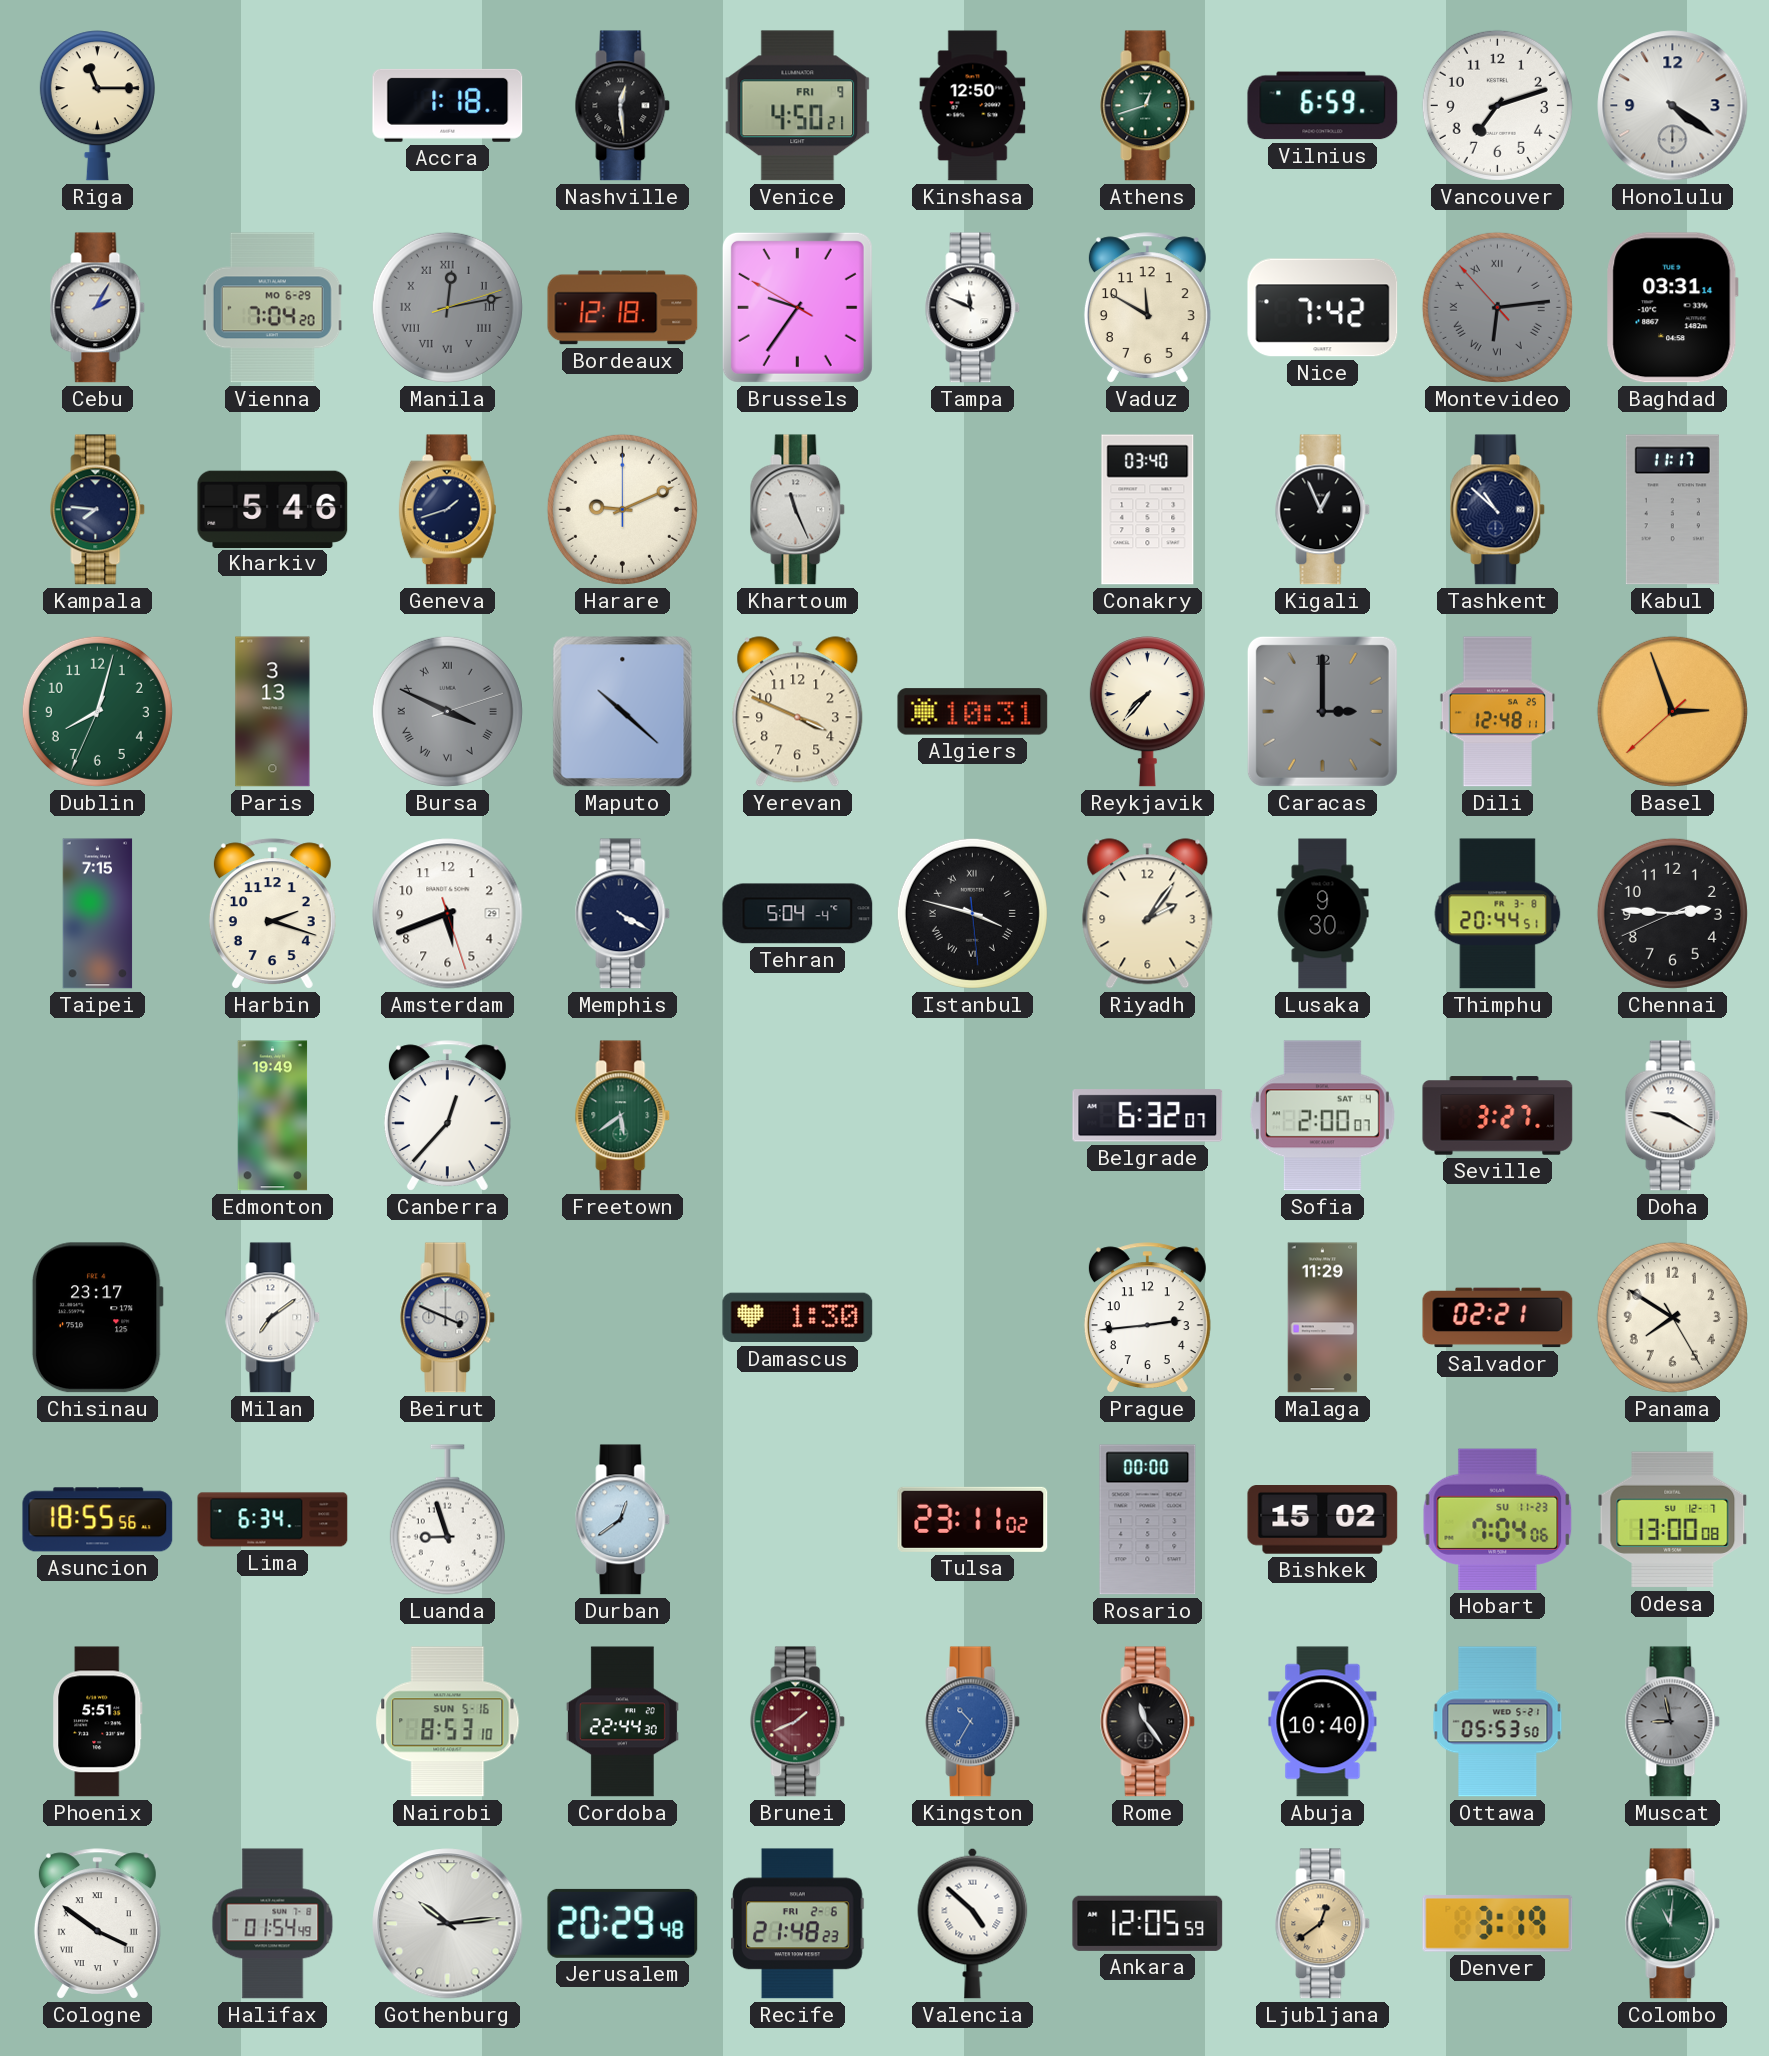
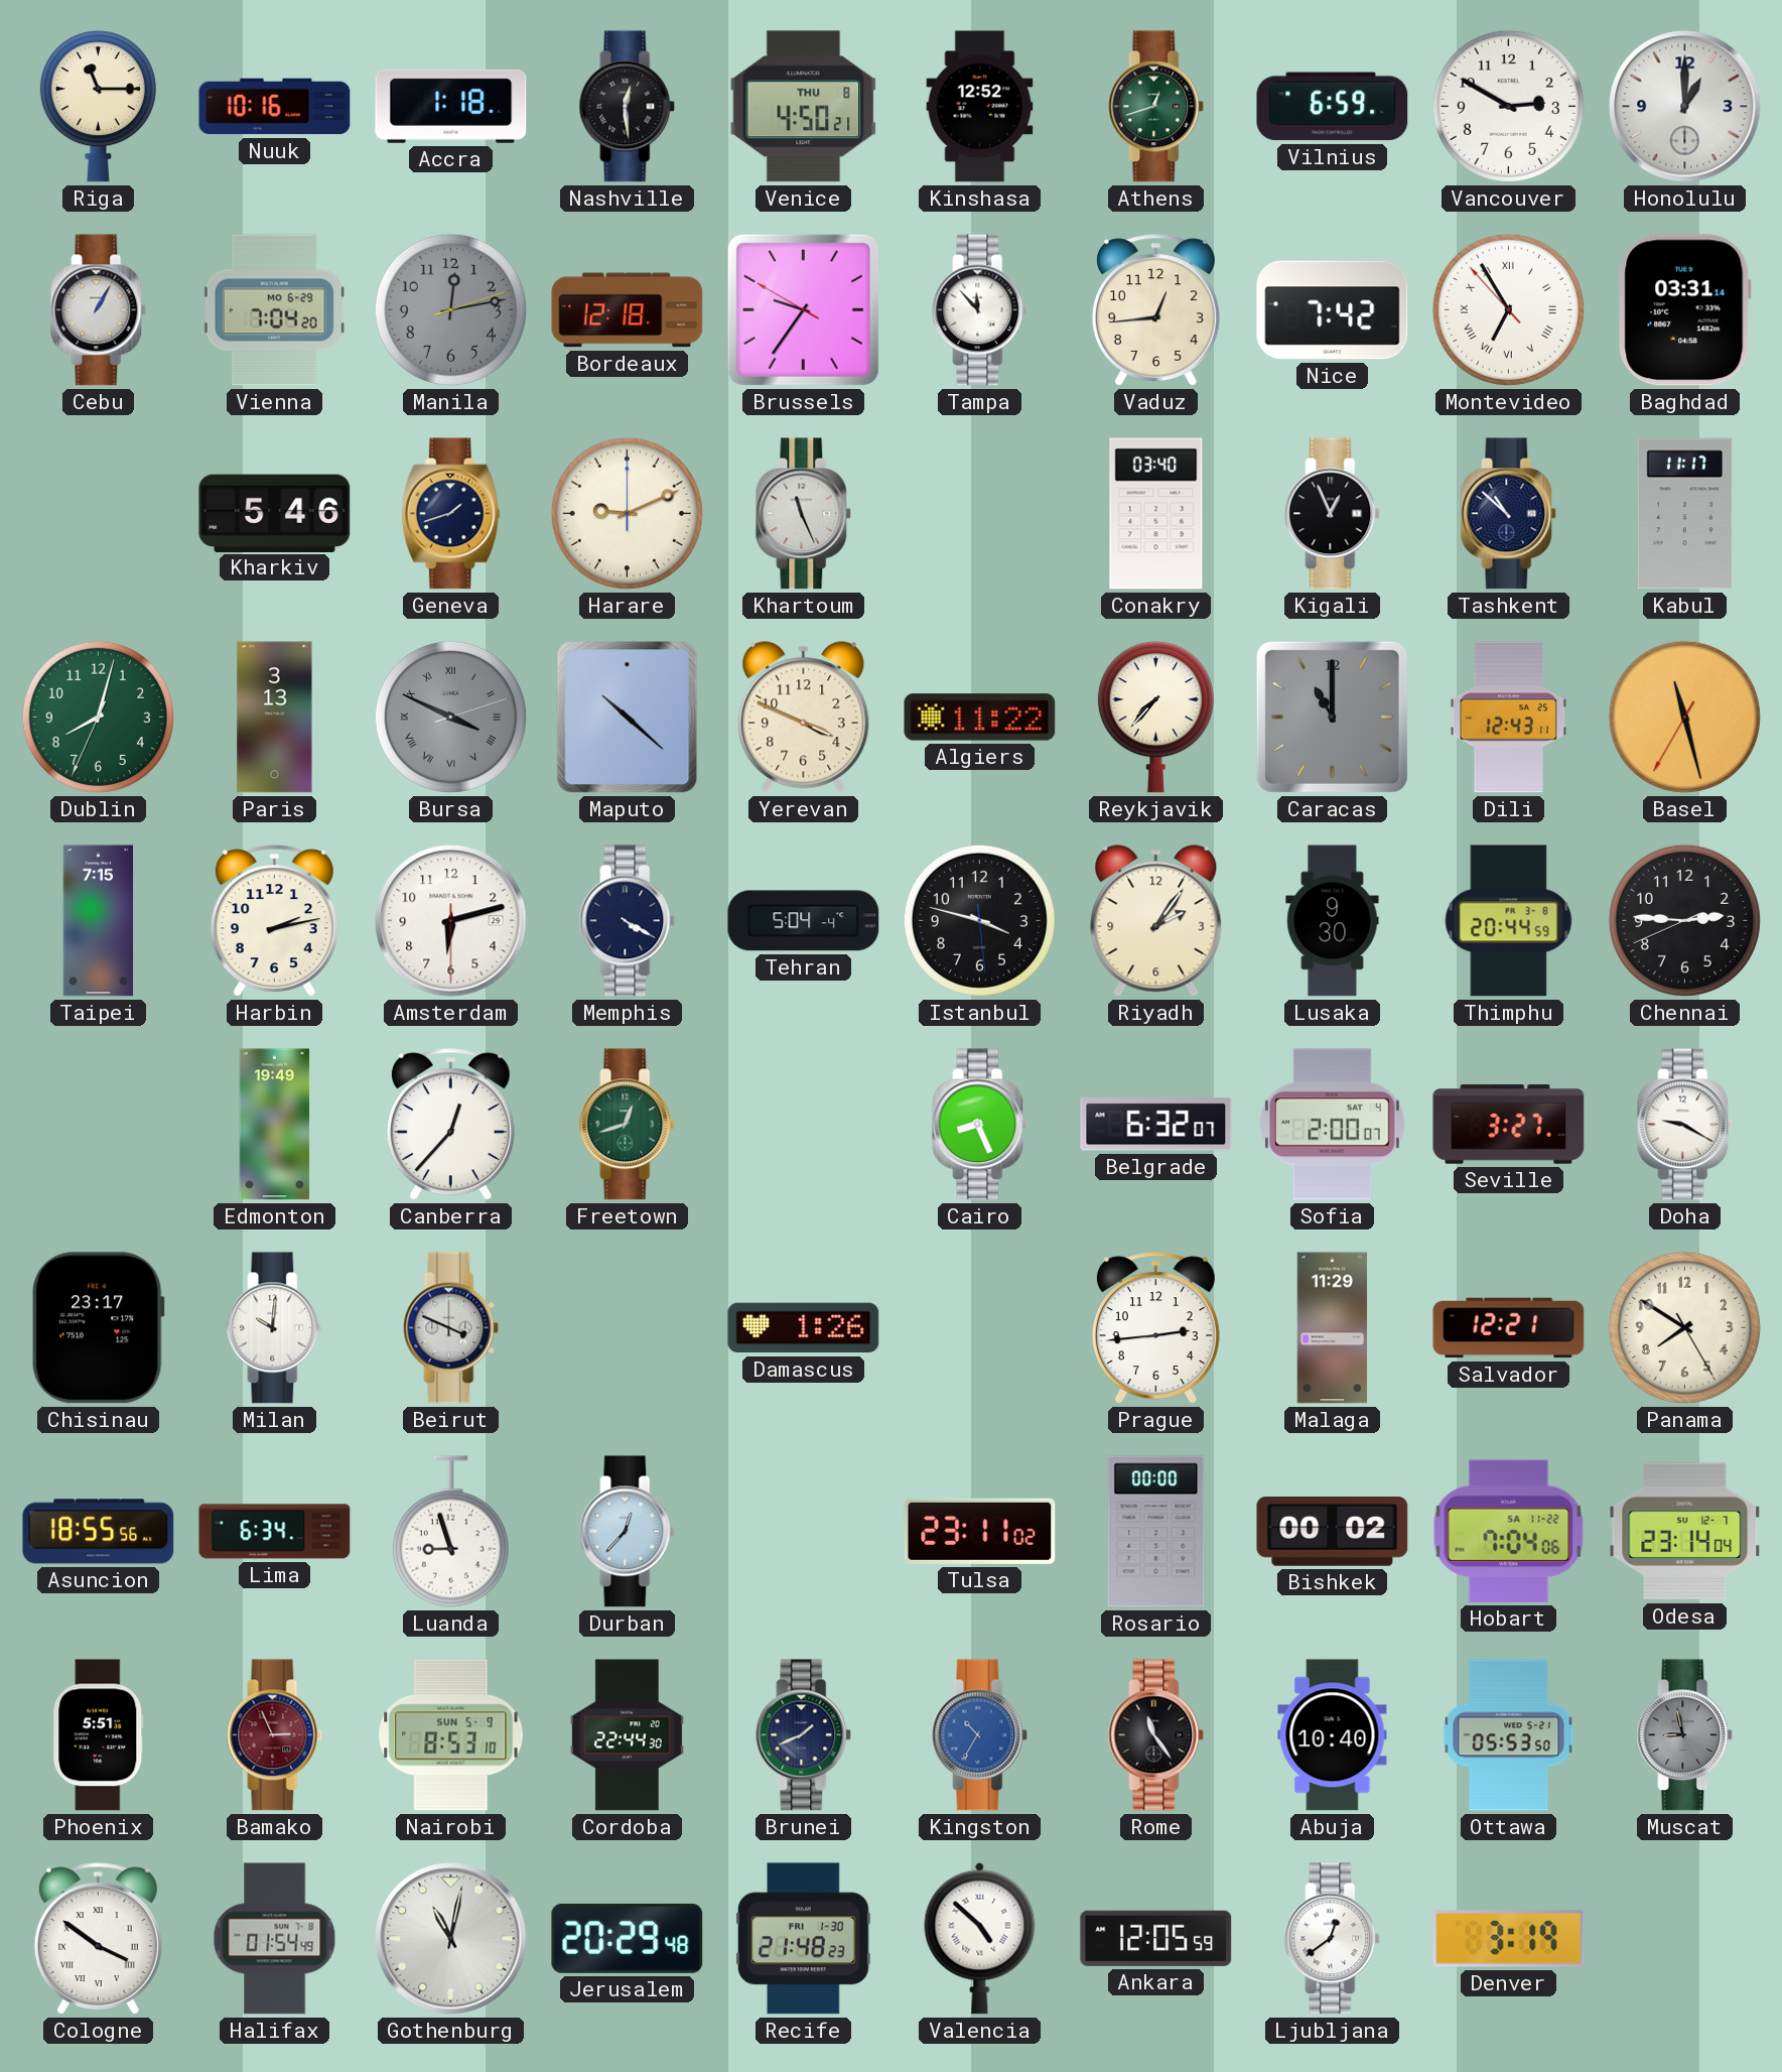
Nuuk: none -> 10:16 (275, 107)
Venice date: FRI 9 -> THU 8 (804, 107)
Kinshasa: 12:50 -> 12:52 (980, 107)
Vancouver: 7:12 -> 2:50 (1508, 106)
Honolulu: 4:21 -> 1:00 (1685, 107)
Cebu: 2:05 -> 1:05 (99, 310)
Manila numerals: Roman -> Arabic (450, 309)
Tampa: 11:49 -> 11:53 (980, 310)
Vaduz: 11:50 -> 12:44 (1155, 310)
Montevideo: 6:13 -> 6:54 (1508, 309)
Montevideo dial: grey -> white (1508, 309)
Kampala: 7:46 -> none (98, 510)
Algiers: 10:31 -> 11:22 (980, 718)
Caracas: 3:00 -> 11:00 (1332, 717)
Dili: 12:48 -> 12:43 (1509, 718)
Basel: 2:56 -> 11:27 (1684, 717)
Harbin: 2:18 -> 2:13 (274, 921)
Amsterdam: 5:41 -> 6:12 (451, 921)
Istanbul numerals: Roman -> Arabic (979, 920)
Thimphu: 20:44:51 -> 20:44:59 (1509, 921)
Freetown: 5:39 -> 12:42 (628, 1125)
Cairo: none -> 8:26 (980, 1125)
Milan: 7:09 -> 10:01 (275, 1328)
Damascus: 1:30 -> 1:26 (804, 1328)
Salvador: 02:21 -> 12:21 (1509, 1328)
Durban: 12:39 -> 12:37 (628, 1532)
Bishkek: 15:02 -> 00:02 (1333, 1532)
Hobart date: SU 11-23 -> SA 11-22 (1509, 1531)
Odesa: 13:00 -> 23:14 (1685, 1532)
Bamako: none -> 2:56 (275, 1735)
Nairobi date: SUN 5-16 -> SUN 5-9 (451, 1735)
Brunei dial: burgundy -> navy (804, 1735)
Gothenburg: 10:14 -> 11:02 (451, 1939)
Recife date: FRI 2-6 -> FRI 1-30 (804, 1939)
Ljubljana dial: champagne -> white (1333, 1939)
Colombo: 11:01 -> none (1673, 1924)
